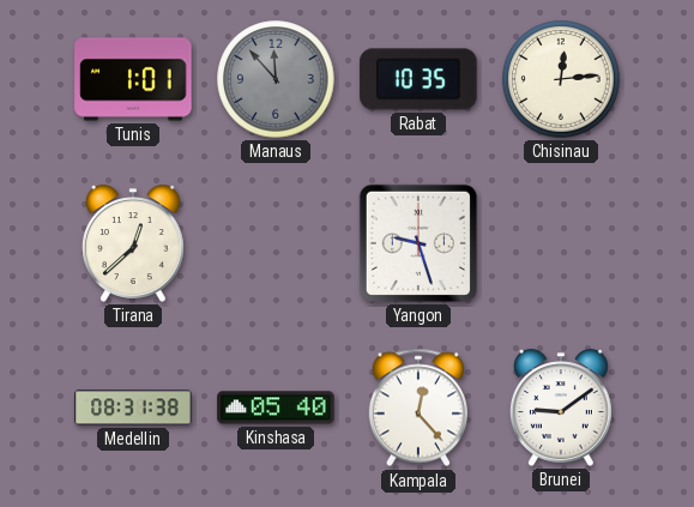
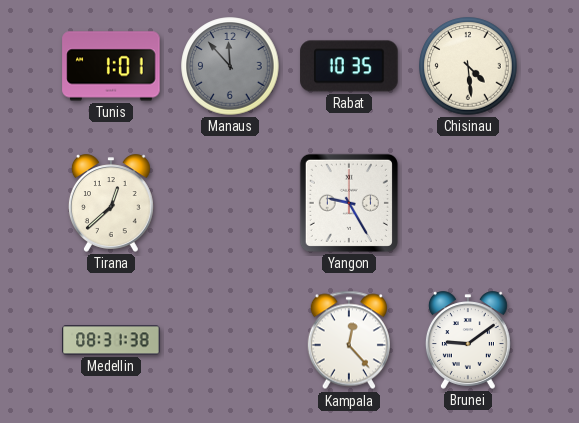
Chisinau: 12:14 -> 4:29 (468, 66)
Yangon: 9:27 -> 9:25 (349, 203)
Kinshasa: 05:40 -> none (276, 408)
